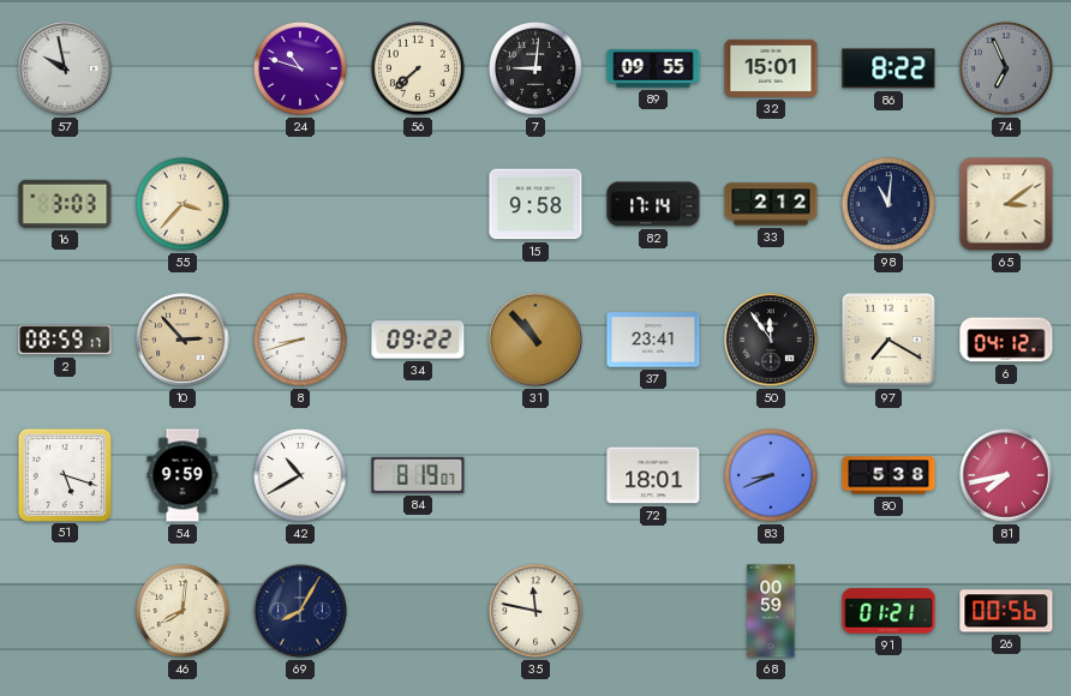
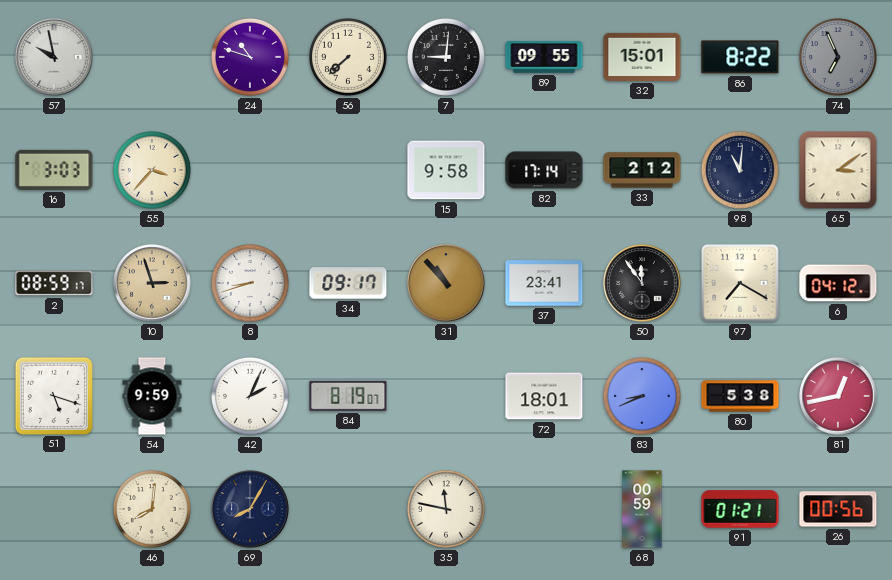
10: 2:53 -> 2:57 (152, 283)
34: 09:22 -> 09:17 (348, 283)
42: 10:40 -> 2:04 (250, 396)
81: 7:43 -> 12:43 (838, 396)
